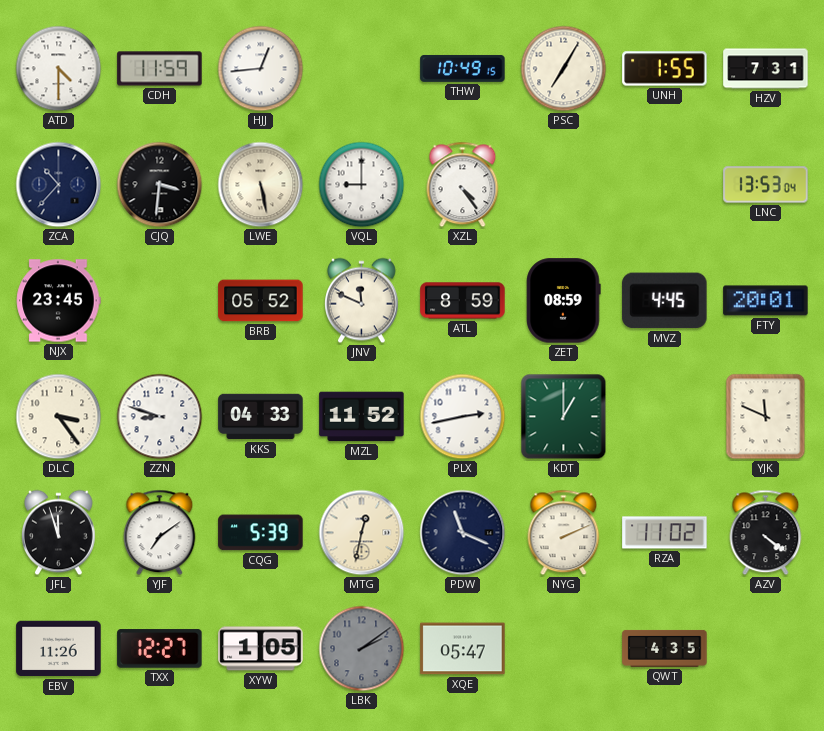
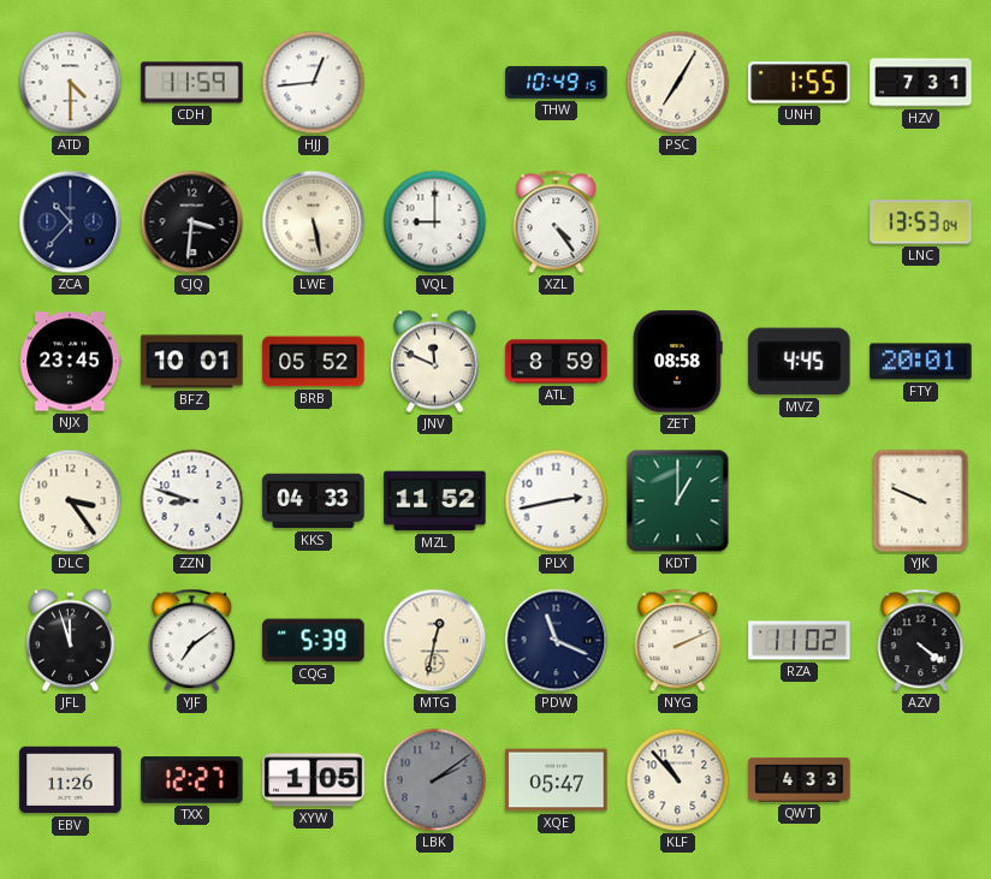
BFZ: none -> 10:01 (192, 362)
ZET: 08:59 -> 08:58 (678, 362)
YJK: 11:49 -> 9:49 (921, 501)
KLF: none -> 10:53 (678, 780)
QWT: 4:35 -> 4:33 (800, 779)
